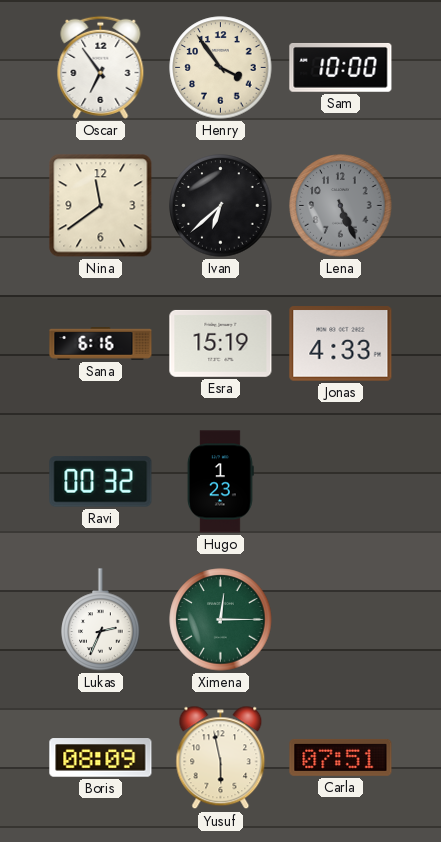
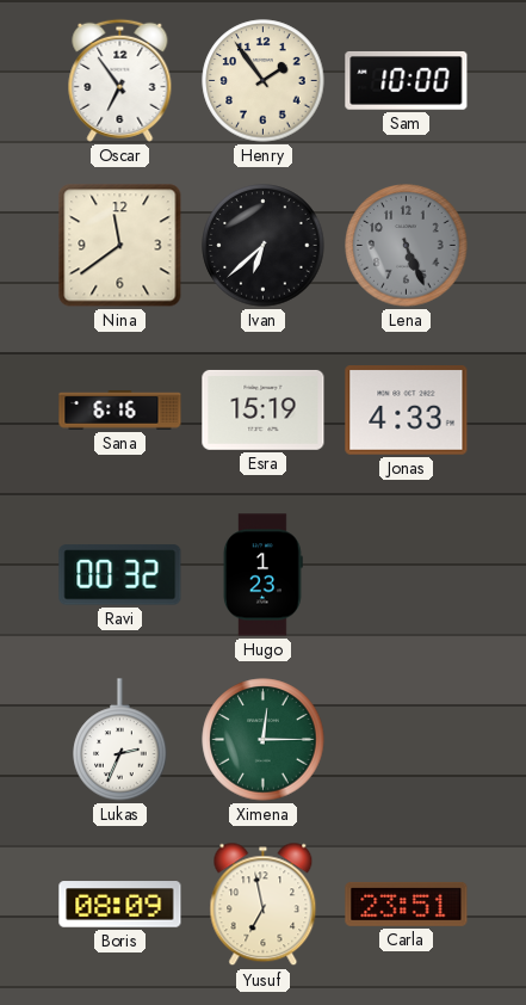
Henry: 3:54 -> 1:54 (264, 81)
Yusuf: 5:58 -> 6:58 (264, 905)
Carla: 07:51 -> 23:51 (407, 904)
